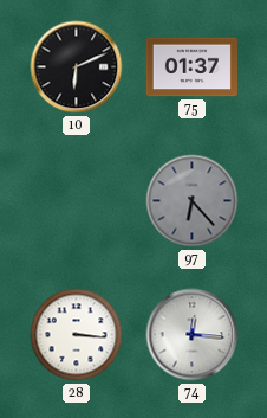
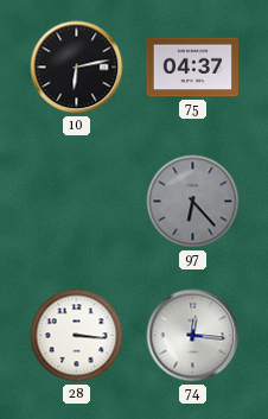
10: 6:11 -> 6:13 (77, 68)
75: 01:37 -> 04:37 (192, 68)
